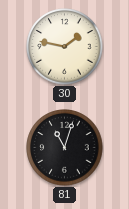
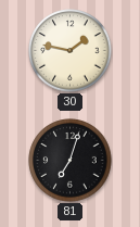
81: 11:03 -> 7:03 (71, 161)
